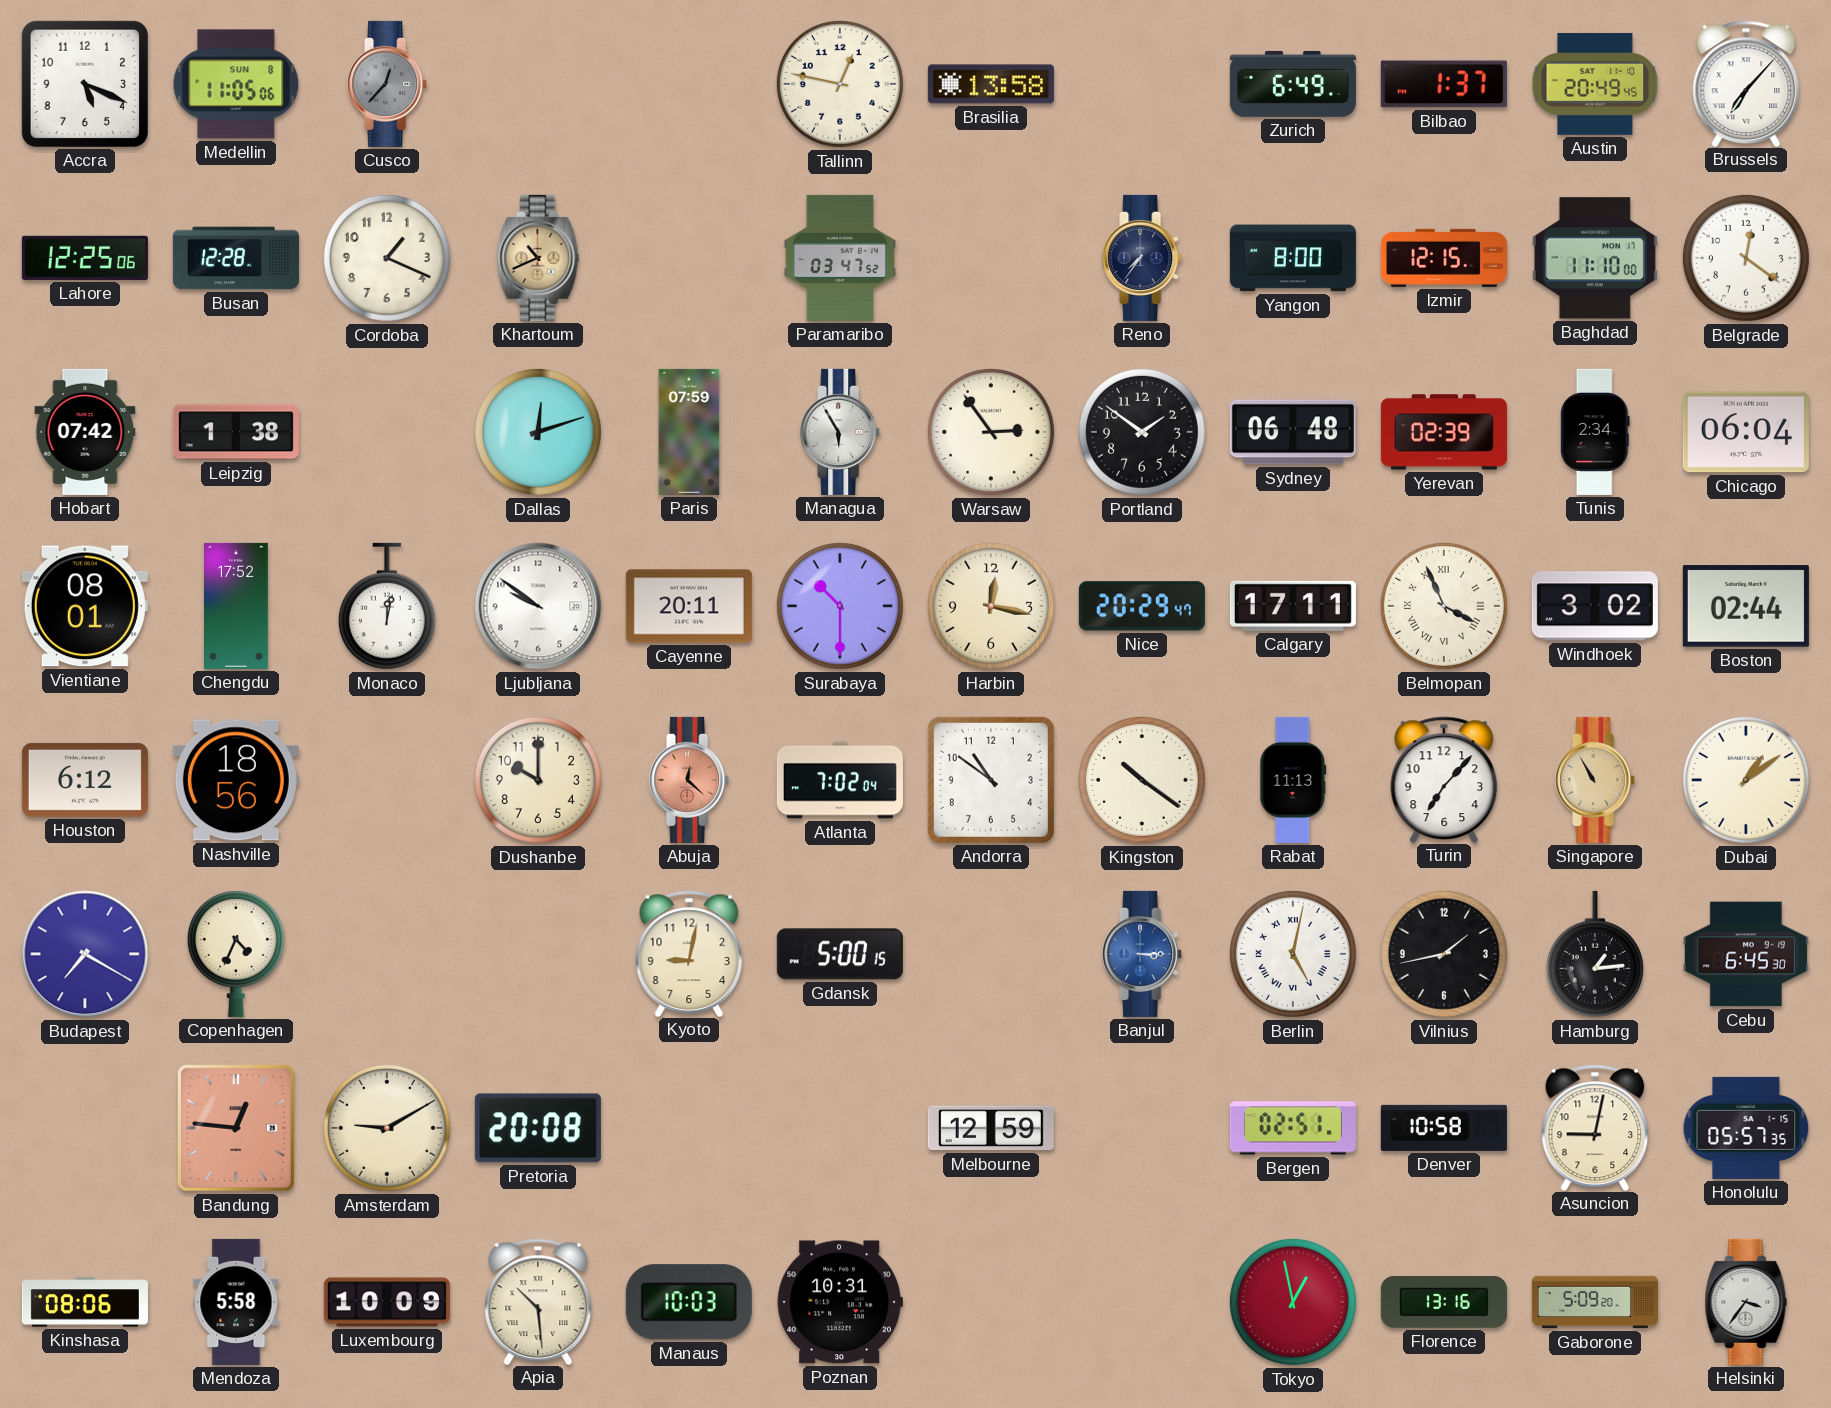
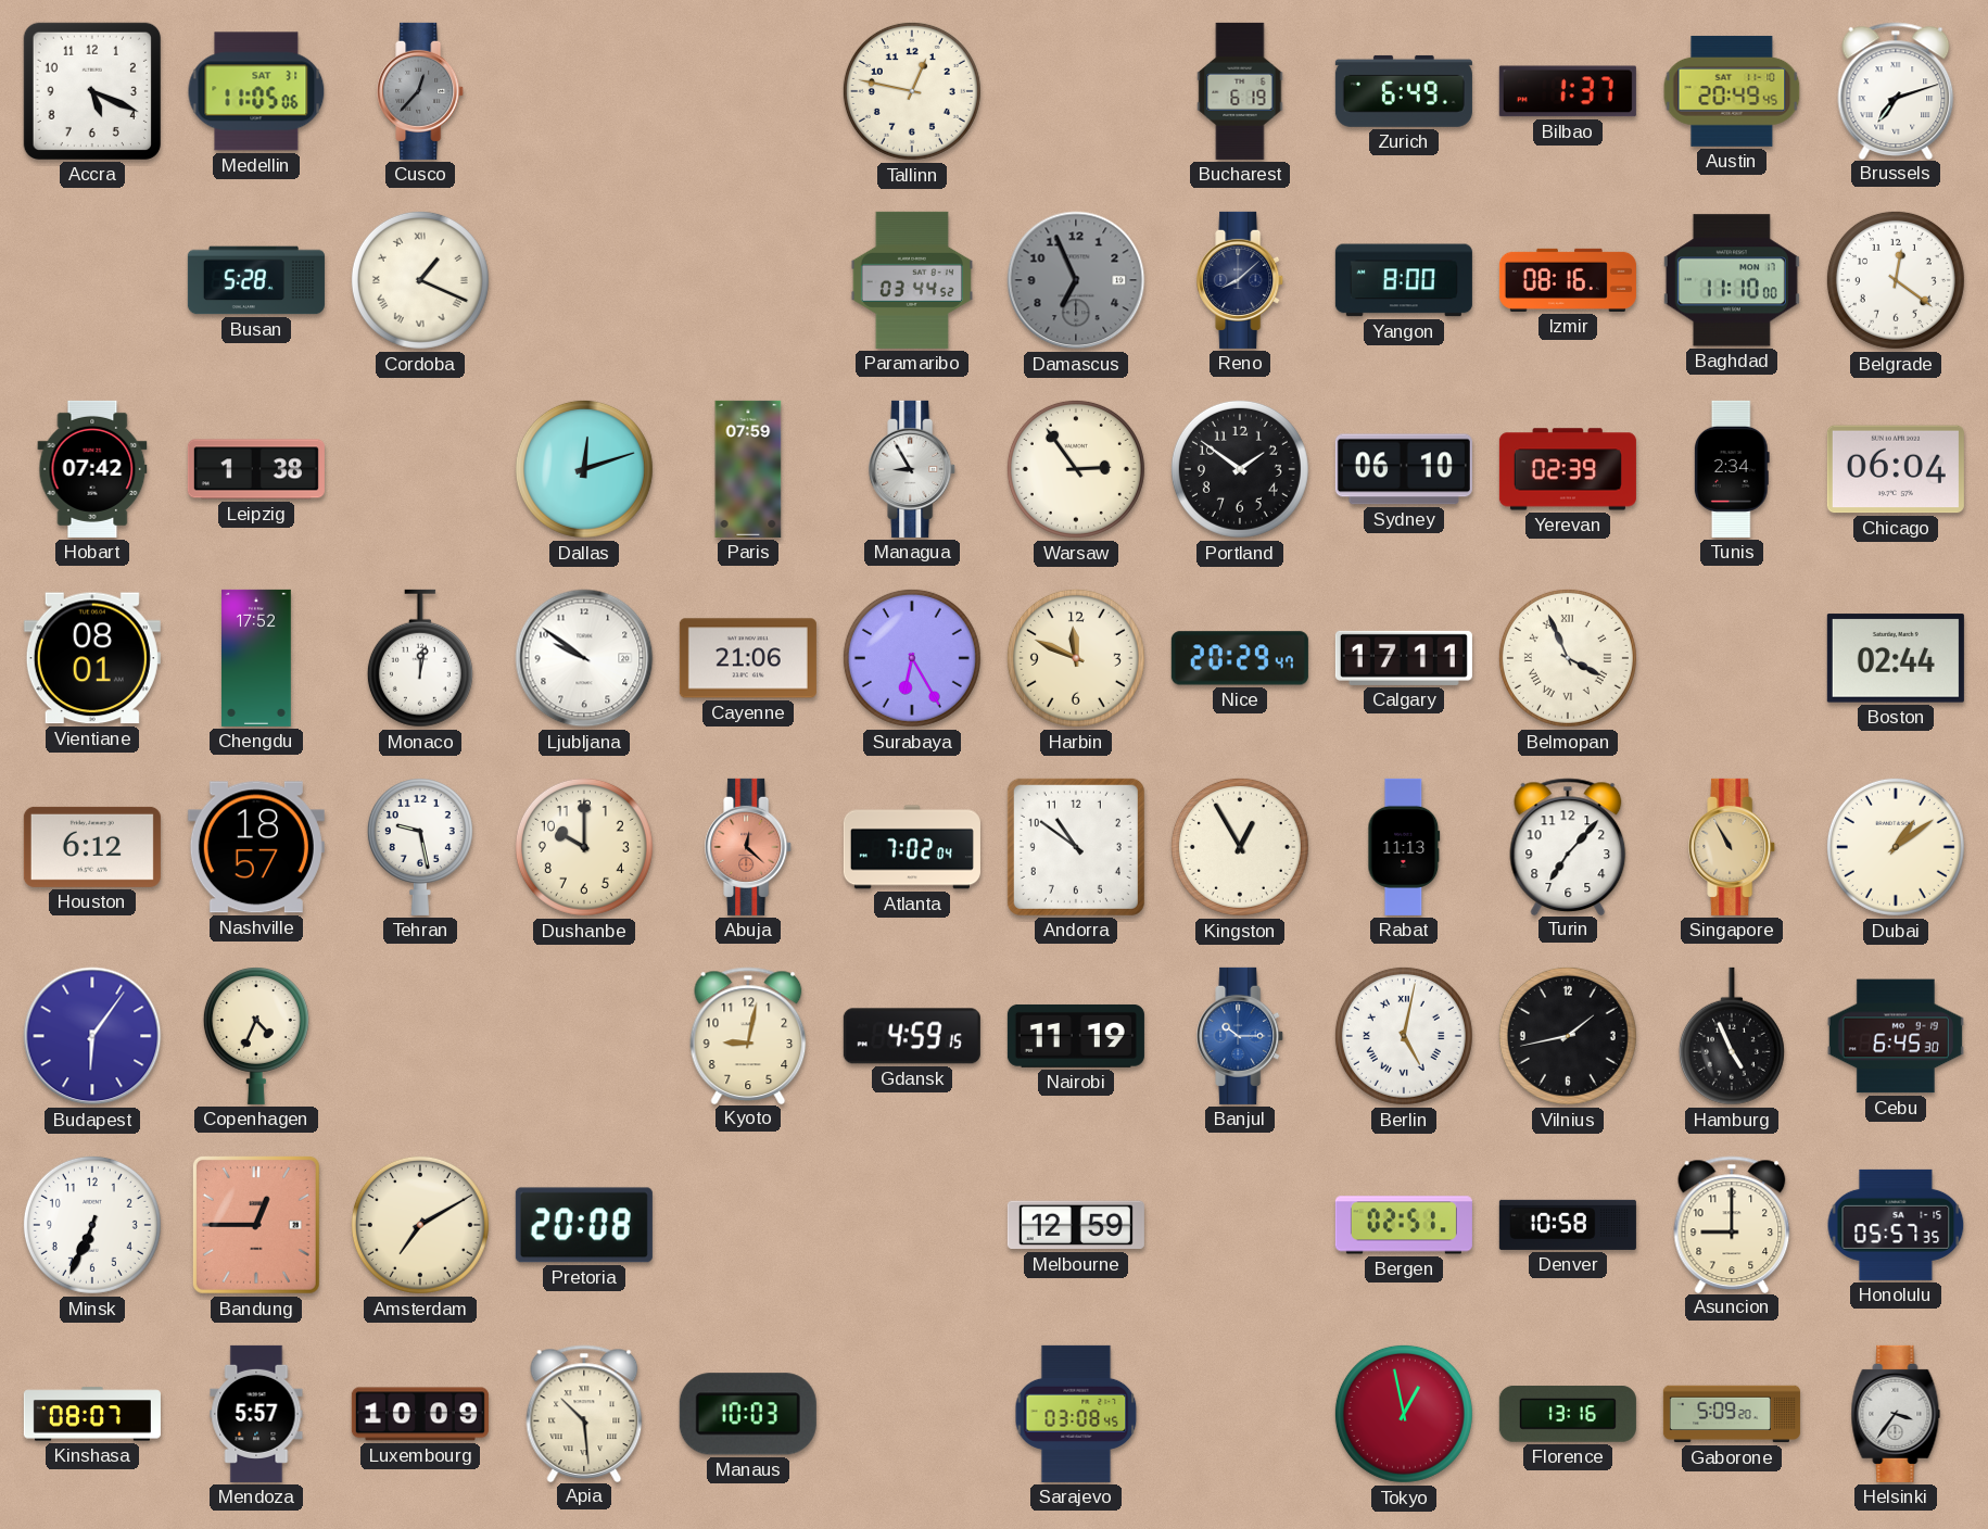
Medellin date: SUN 8 -> SAT 31 (256, 91)
Brasilia: 13:58 -> none (991, 84)
Bucharest: none -> 6:19 (1240, 91)
Brussels: 7:07 -> 7:12 (1896, 90)
Lahore: 12:25 -> none (85, 258)
Busan: 12:28 -> 5:28 (256, 280)
Cordoba numerals: Arabic -> Roman (420, 280)
Khartoum: 10:41 -> none (538, 258)
Paramaribo: 03:47 -> 03:44 (912, 280)
Damascus: none -> 6:56 (1076, 280)
Reno: 7:36 -> 8:08 (1241, 280)
Izmir: 12:15 -> 08:16 (1568, 280)
Managua: 5:55 -> 8:55 (913, 469)
Sydney: 06:48 -> 06:10 (1404, 469)
Cayenne: 20:11 -> 21:06 (748, 658)
Surabaya: 10:30 -> 6:25 (912, 658)
Harbin: 12:17 -> 11:49 (1076, 658)
Windhoek: 3:02 -> none (1595, 606)
Nashville: 18:56 -> 18:57 (256, 847)
Tehran: none -> 9:28 (420, 847)
Kingston: 10:21 -> 12:55 (1240, 847)
Budapest: 7:20 -> 6:06 (92, 1036)
Gdansk: 5:00 -> 4:59 (912, 1036)
Nairobi: none -> 11:19 (1076, 1036)
Banjul: 3:15 -> 10:15 (1241, 1036)
Hamburg: 1:14 -> 4:56 (1732, 1036)
Minsk: none -> 6:34 (92, 1225)
Bandung: 12:46 -> 12:45 (256, 1225)
Amsterdam: 9:10 -> 7:10 (420, 1225)
Asuncion: 9:02 -> 9:00 (1732, 1224)
Kinshasa: 08:06 -> 08:07 (92, 1414)
Mendoza: 5:58 -> 5:57 (256, 1414)
Poznan: 10:31 -> none (840, 1302)
Sarajevo: none -> 03:08 (1076, 1414)
